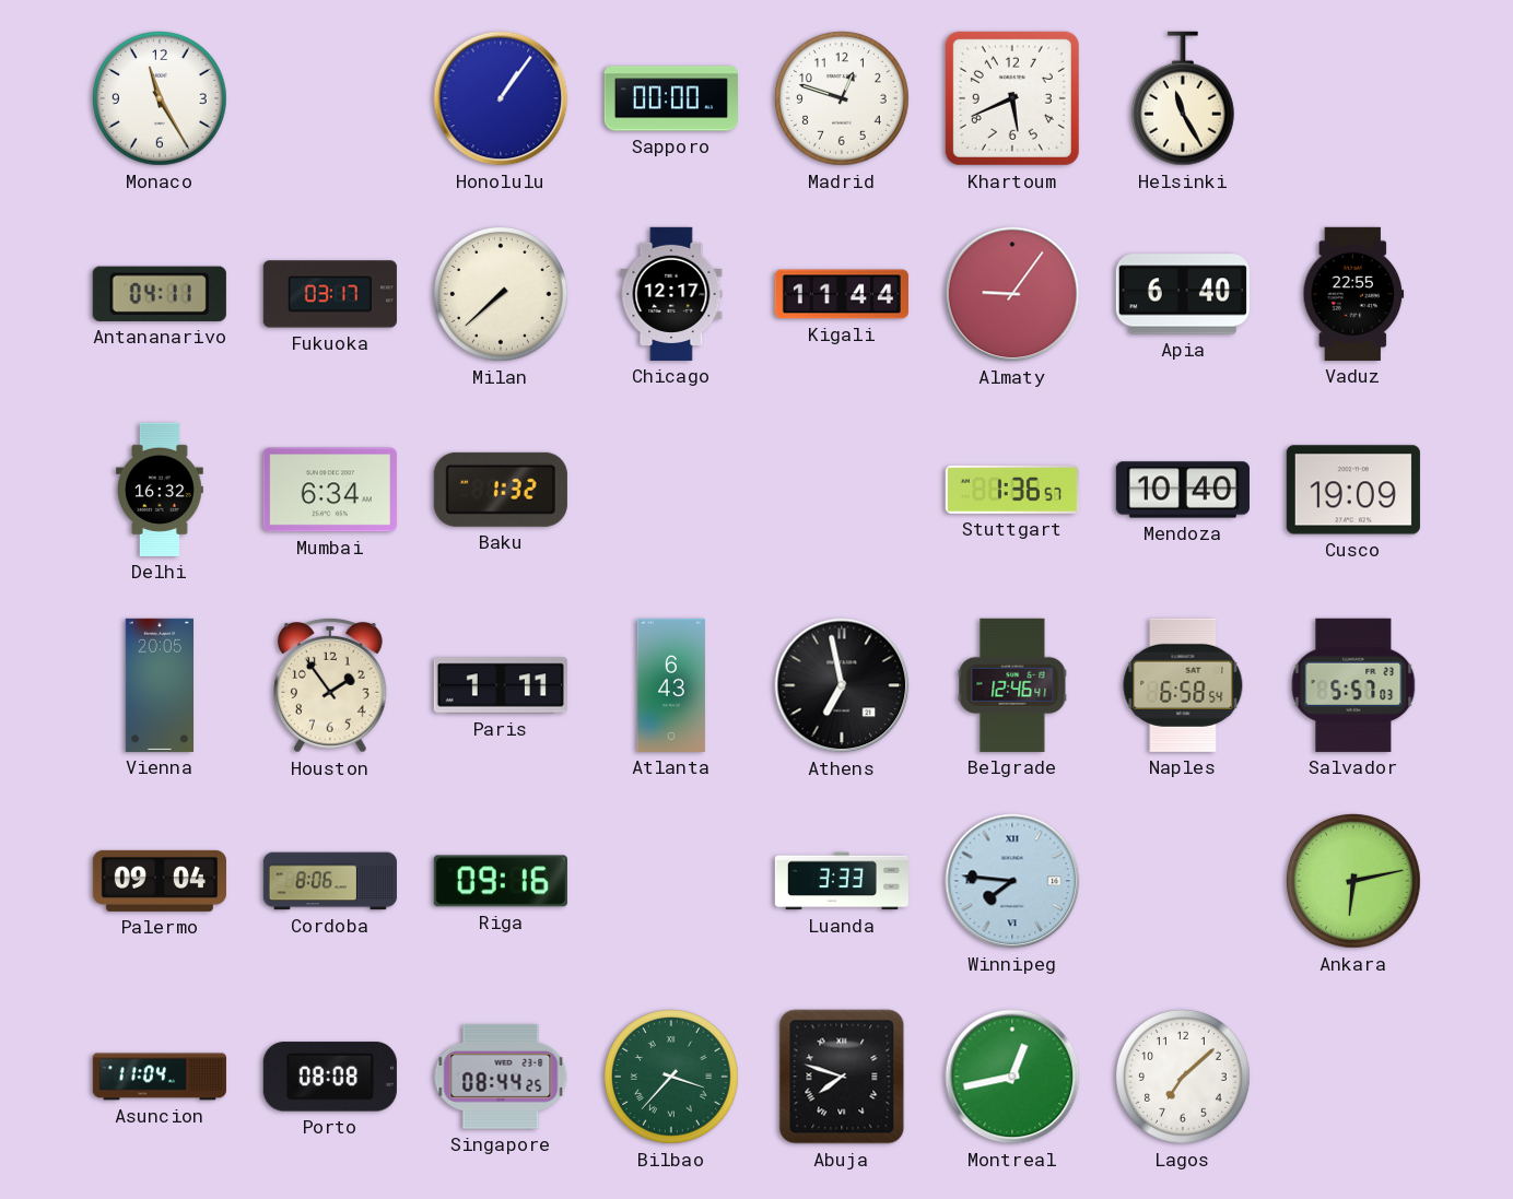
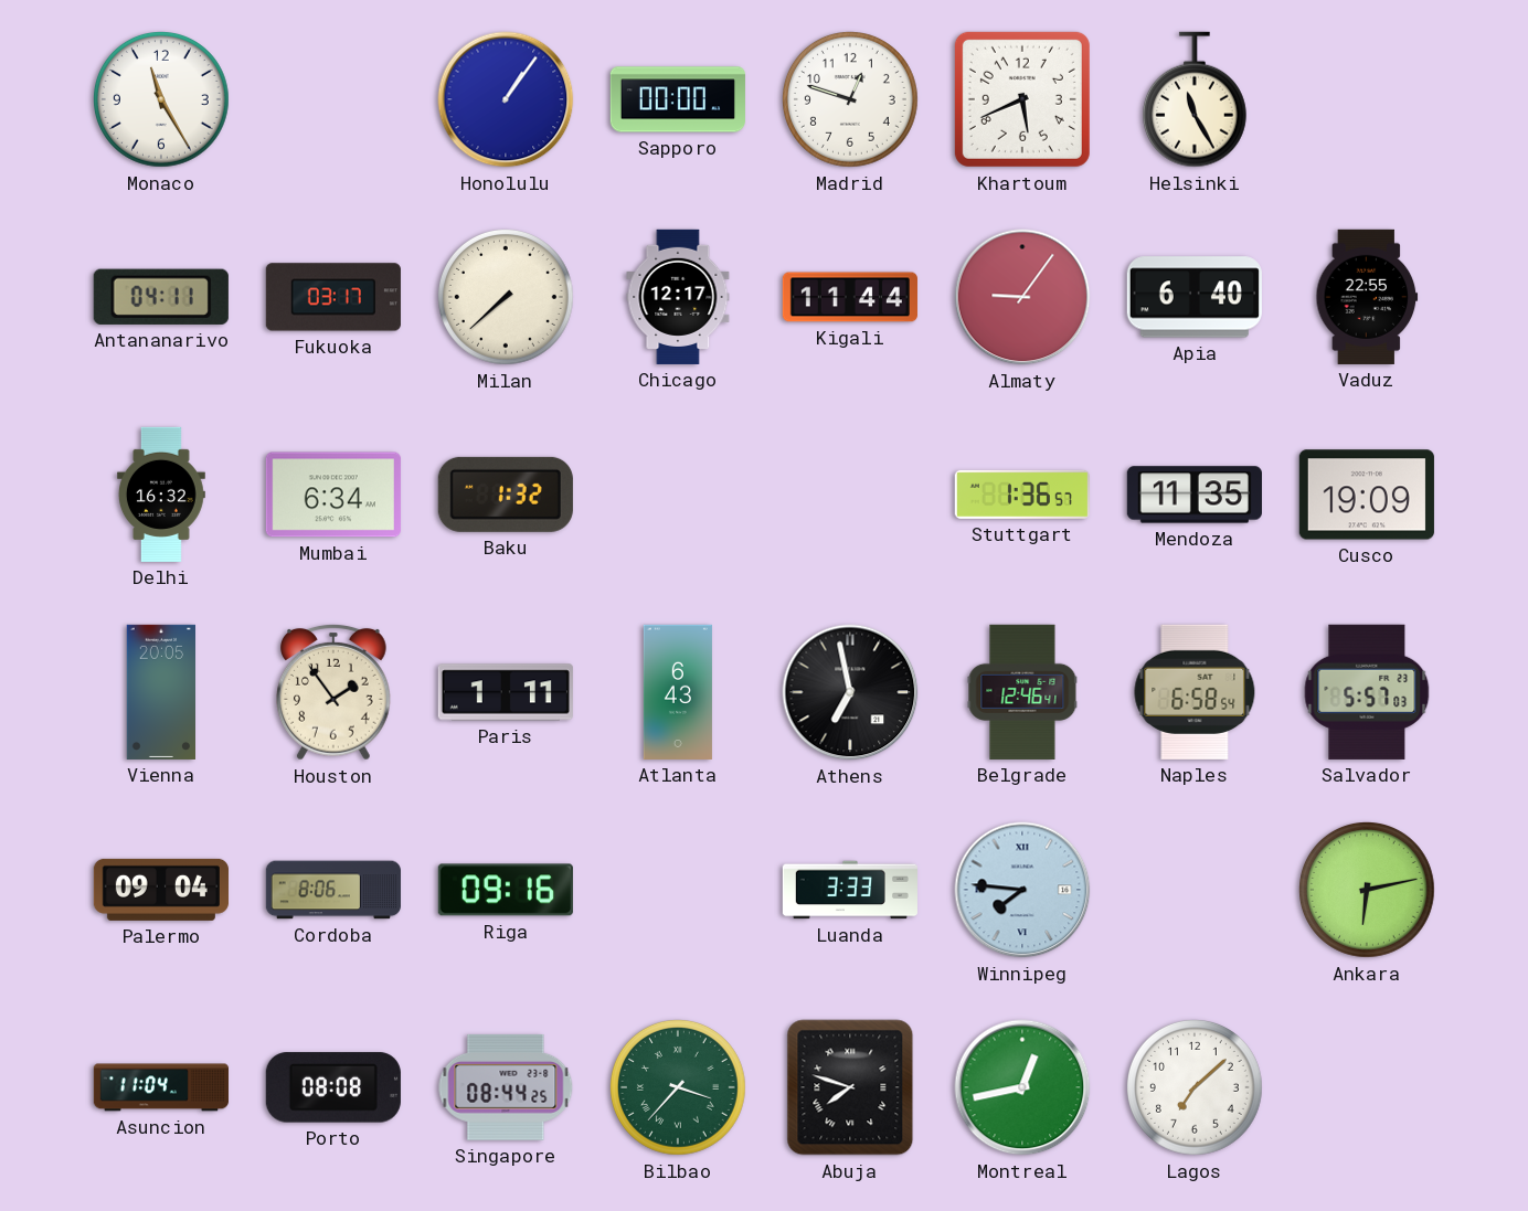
Mendoza: 10:40 -> 11:35 (1195, 495)
